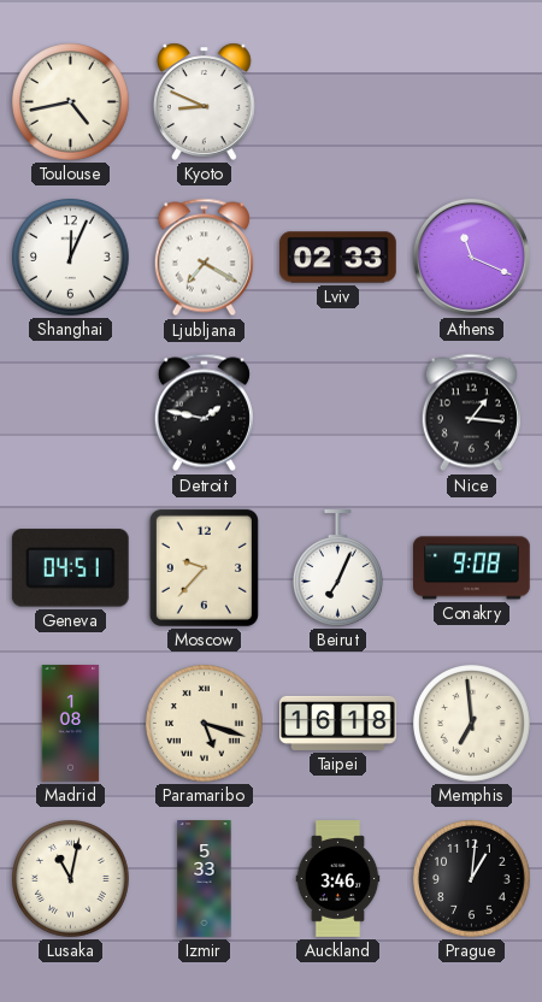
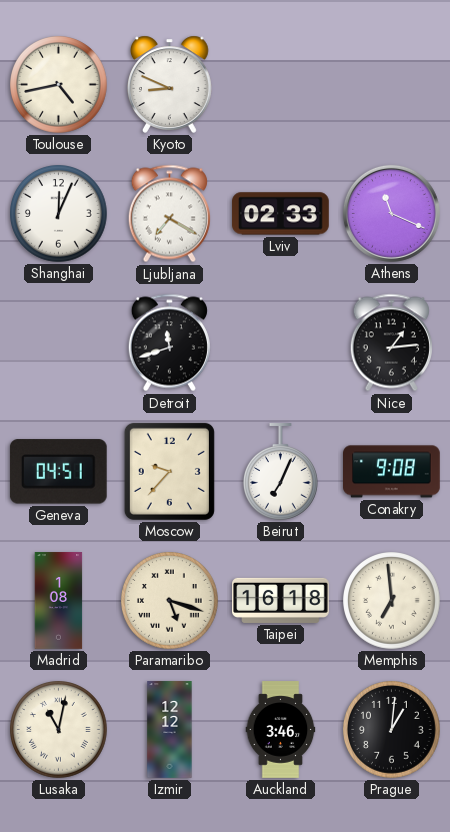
Detroit: 1:47 -> 11:42 (169, 343)
Nice: 1:16 -> 1:14 (391, 343)
Izmir: 5:33 -> 12:12 (170, 730)
